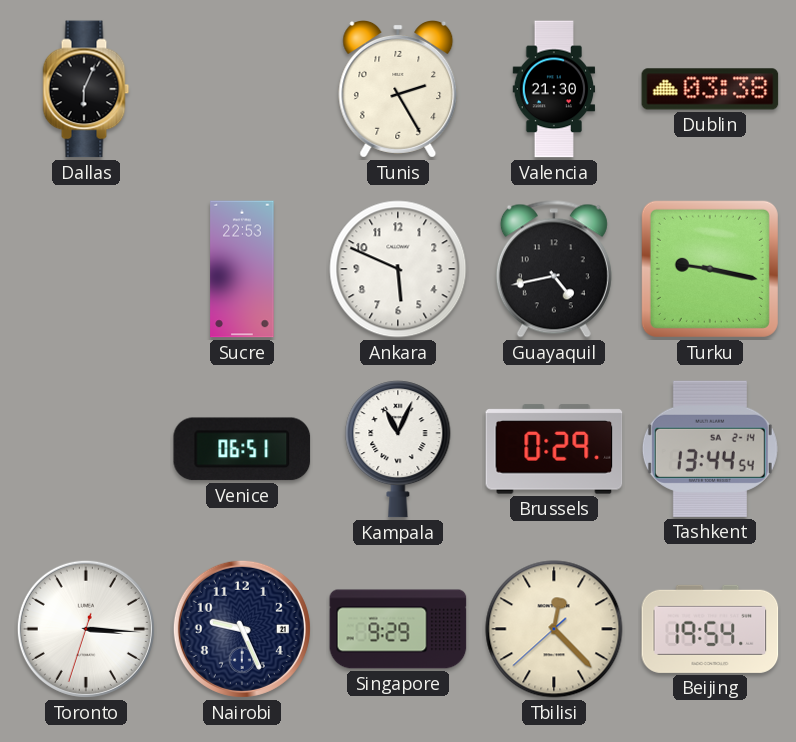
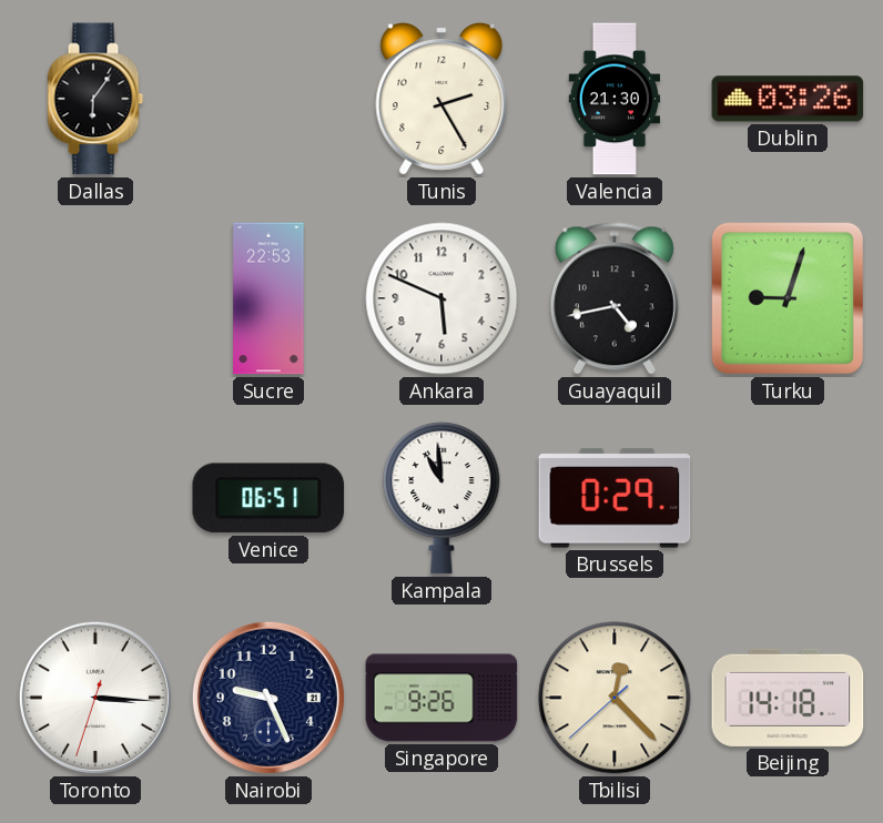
Dallas: 6:04 -> 6:06 (95, 99)
Dublin: 03:38 -> 03:26 (788, 99)
Turku: 9:17 -> 9:03 (788, 298)
Kampala: 11:04 -> 10:59 (441, 498)
Tashkent: 13:44 -> none (710, 449)
Singapore: 9:29 -> 9:26 (441, 698)
Beijing: 19:54 -> 14:18 (788, 698)
